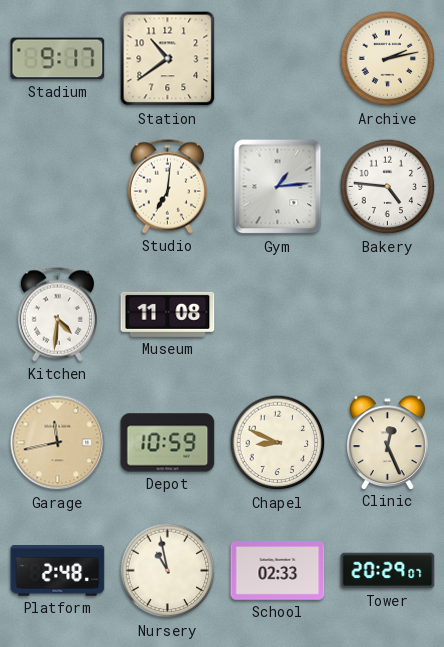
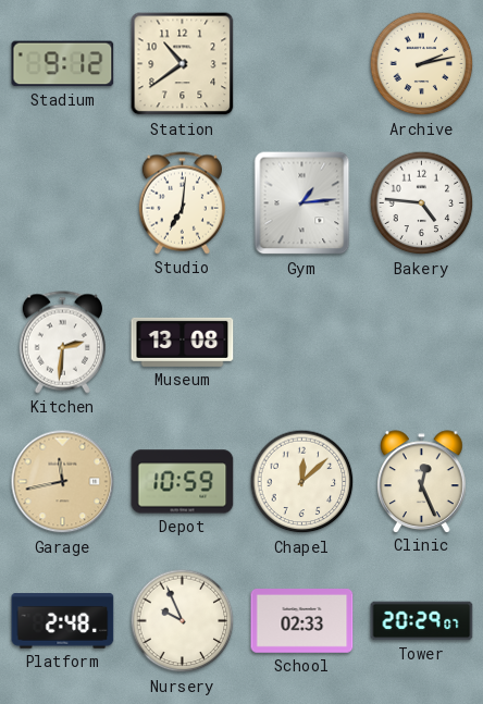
Stadium: 9:17 -> 9:12 (63, 64)
Kitchen: 4:31 -> 2:31 (62, 343)
Museum: 11:08 -> 13:08 (183, 342)
Chapel: 8:49 -> 12:08 (302, 482)
Nursery: 10:58 -> 9:56 (183, 621)
